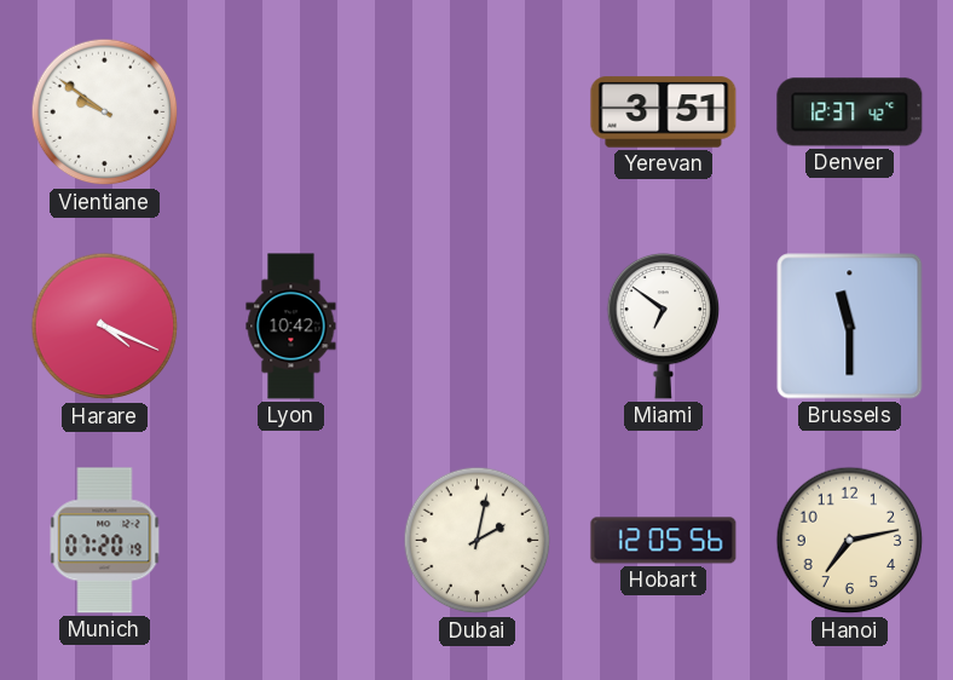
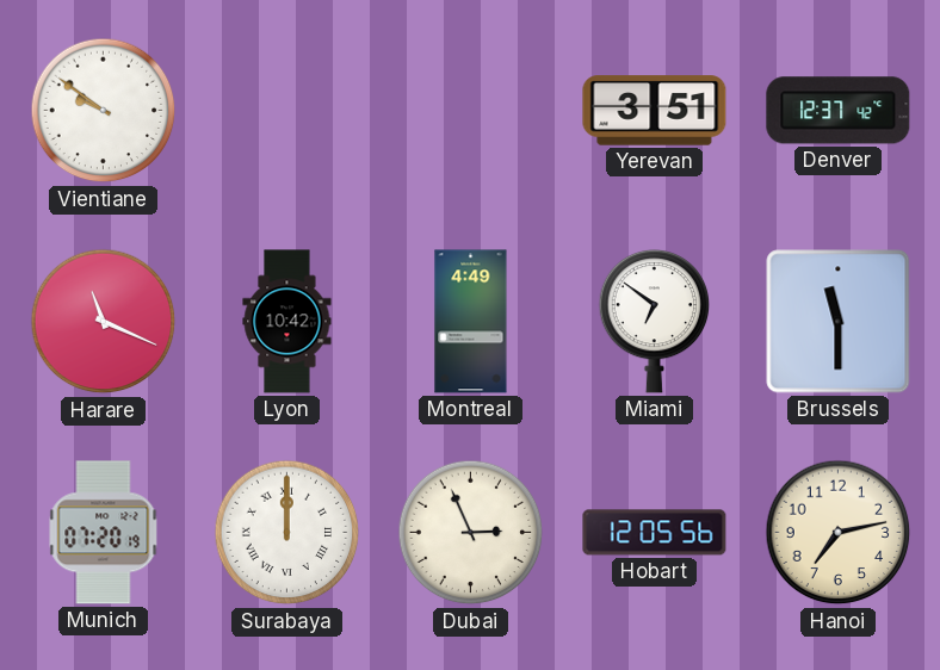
Harare: 4:19 -> 11:19 (104, 322)
Montreal: none -> 4:49 (471, 322)
Surabaya: none -> 12:00 (287, 533)
Dubai: 2:02 -> 2:56 (471, 533)
